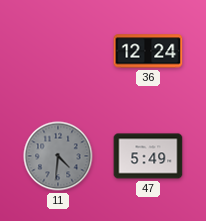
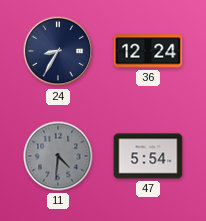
24: none -> 8:35 (58, 51)
47: 5:49 -> 5:54 (148, 156)
